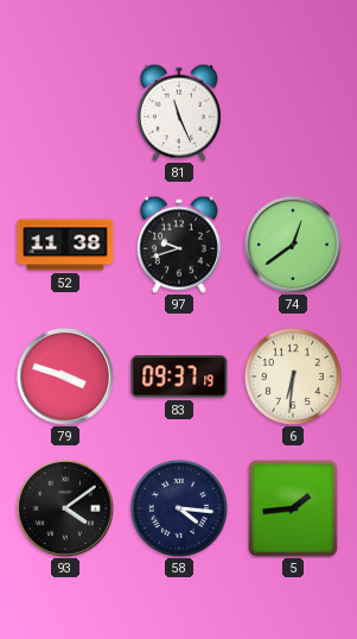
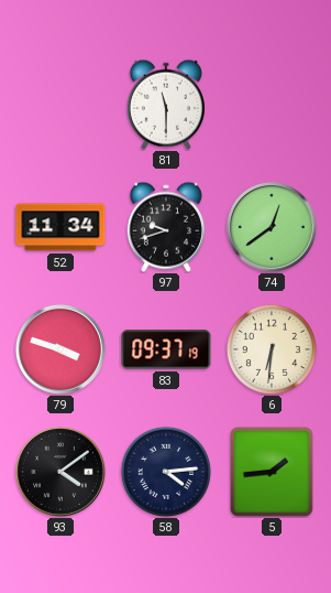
81: 11:26 -> 11:30 (166, 105)
52: 11:38 -> 11:34 (60, 227)
58: 4:16 -> 4:14 (166, 472)
